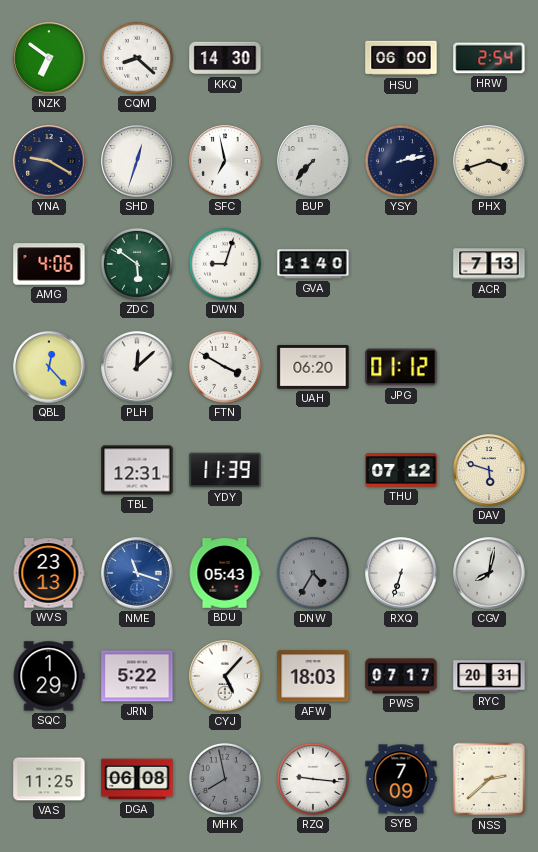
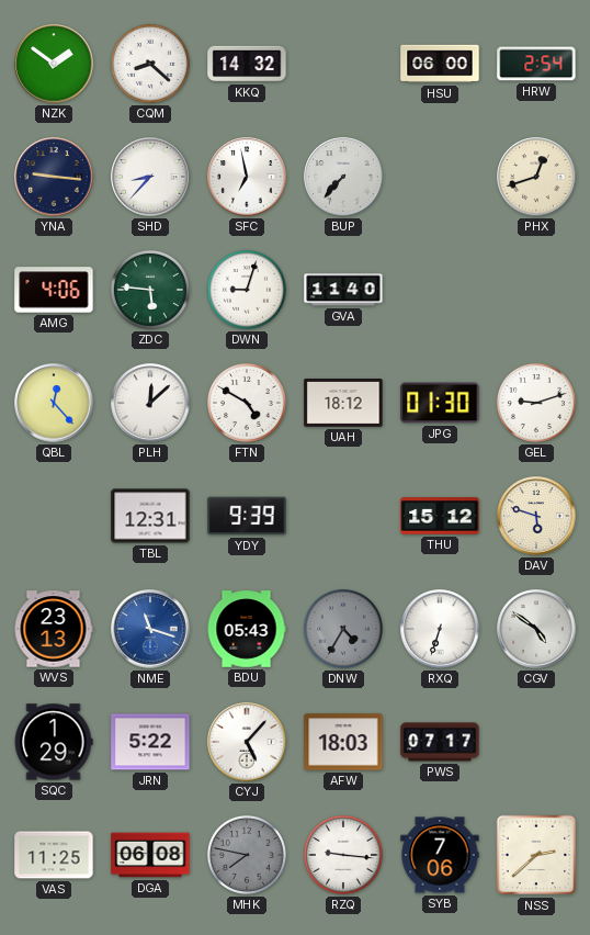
NZK: 6:51 -> 1:51 (54, 64)
KKQ: 14:30 -> 14:32 (247, 64)
YNA: 9:20 -> 9:16 (54, 177)
SHD: 12:33 -> 8:37 (150, 177)
YSY: 2:13 -> none (401, 161)
PHX: 3:42 -> 12:42 (536, 177)
ZDC: 5:51 -> 5:46 (150, 290)
ACR: 7:13 -> none (489, 264)
FTN: 3:50 -> 4:50 (247, 403)
UAH: 06:20 -> 18:12 (343, 404)
JPG: 01:12 -> 01:30 (440, 403)
GEL: none -> 9:12 (536, 403)
YDY: 11:39 -> 9:39 (247, 516)
THU: 07:12 -> 15:12 (440, 516)
CGV: 8:02 -> 4:51 (536, 629)
RYC: 20:31 -> none (489, 676)
MHK: 7:58 -> 7:47 (247, 855)
SYB: 7:09 -> 7:06 (440, 855)
